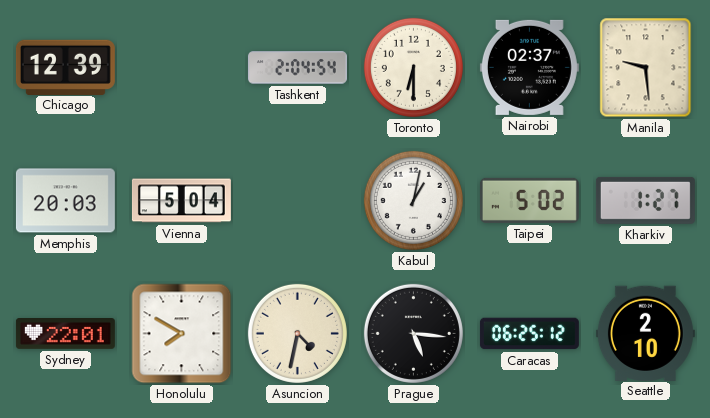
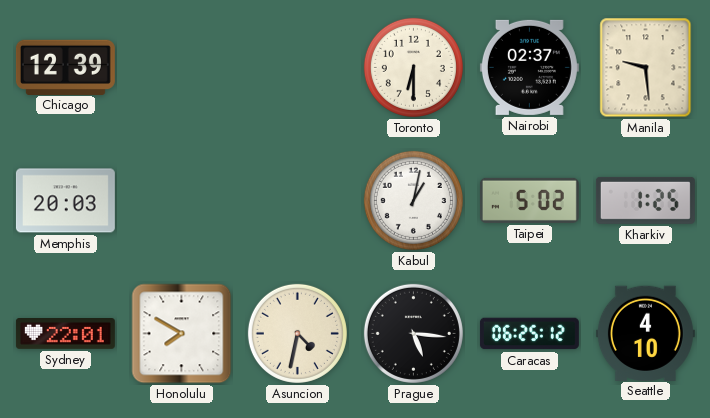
Tashkent: 2:04 -> none (297, 68)
Vienna: 5:04 -> none (181, 201)
Kharkiv: 1:27 -> 1:25 (645, 200)
Seattle: 2:10 -> 4:10 (645, 333)
